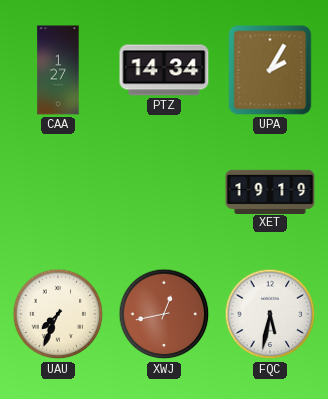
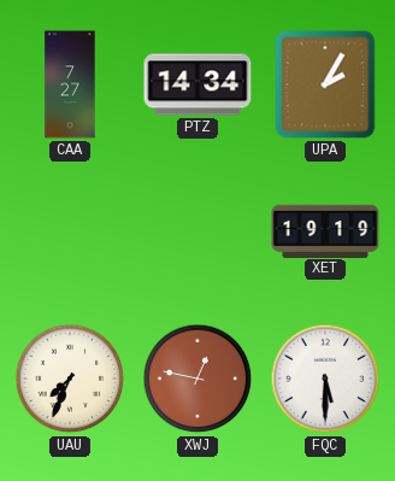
CAA: 1:27 -> 7:27 (70, 84)
XWJ: 12:43 -> 12:47 (197, 379)
FQC: 5:32 -> 5:30 (325, 379)
